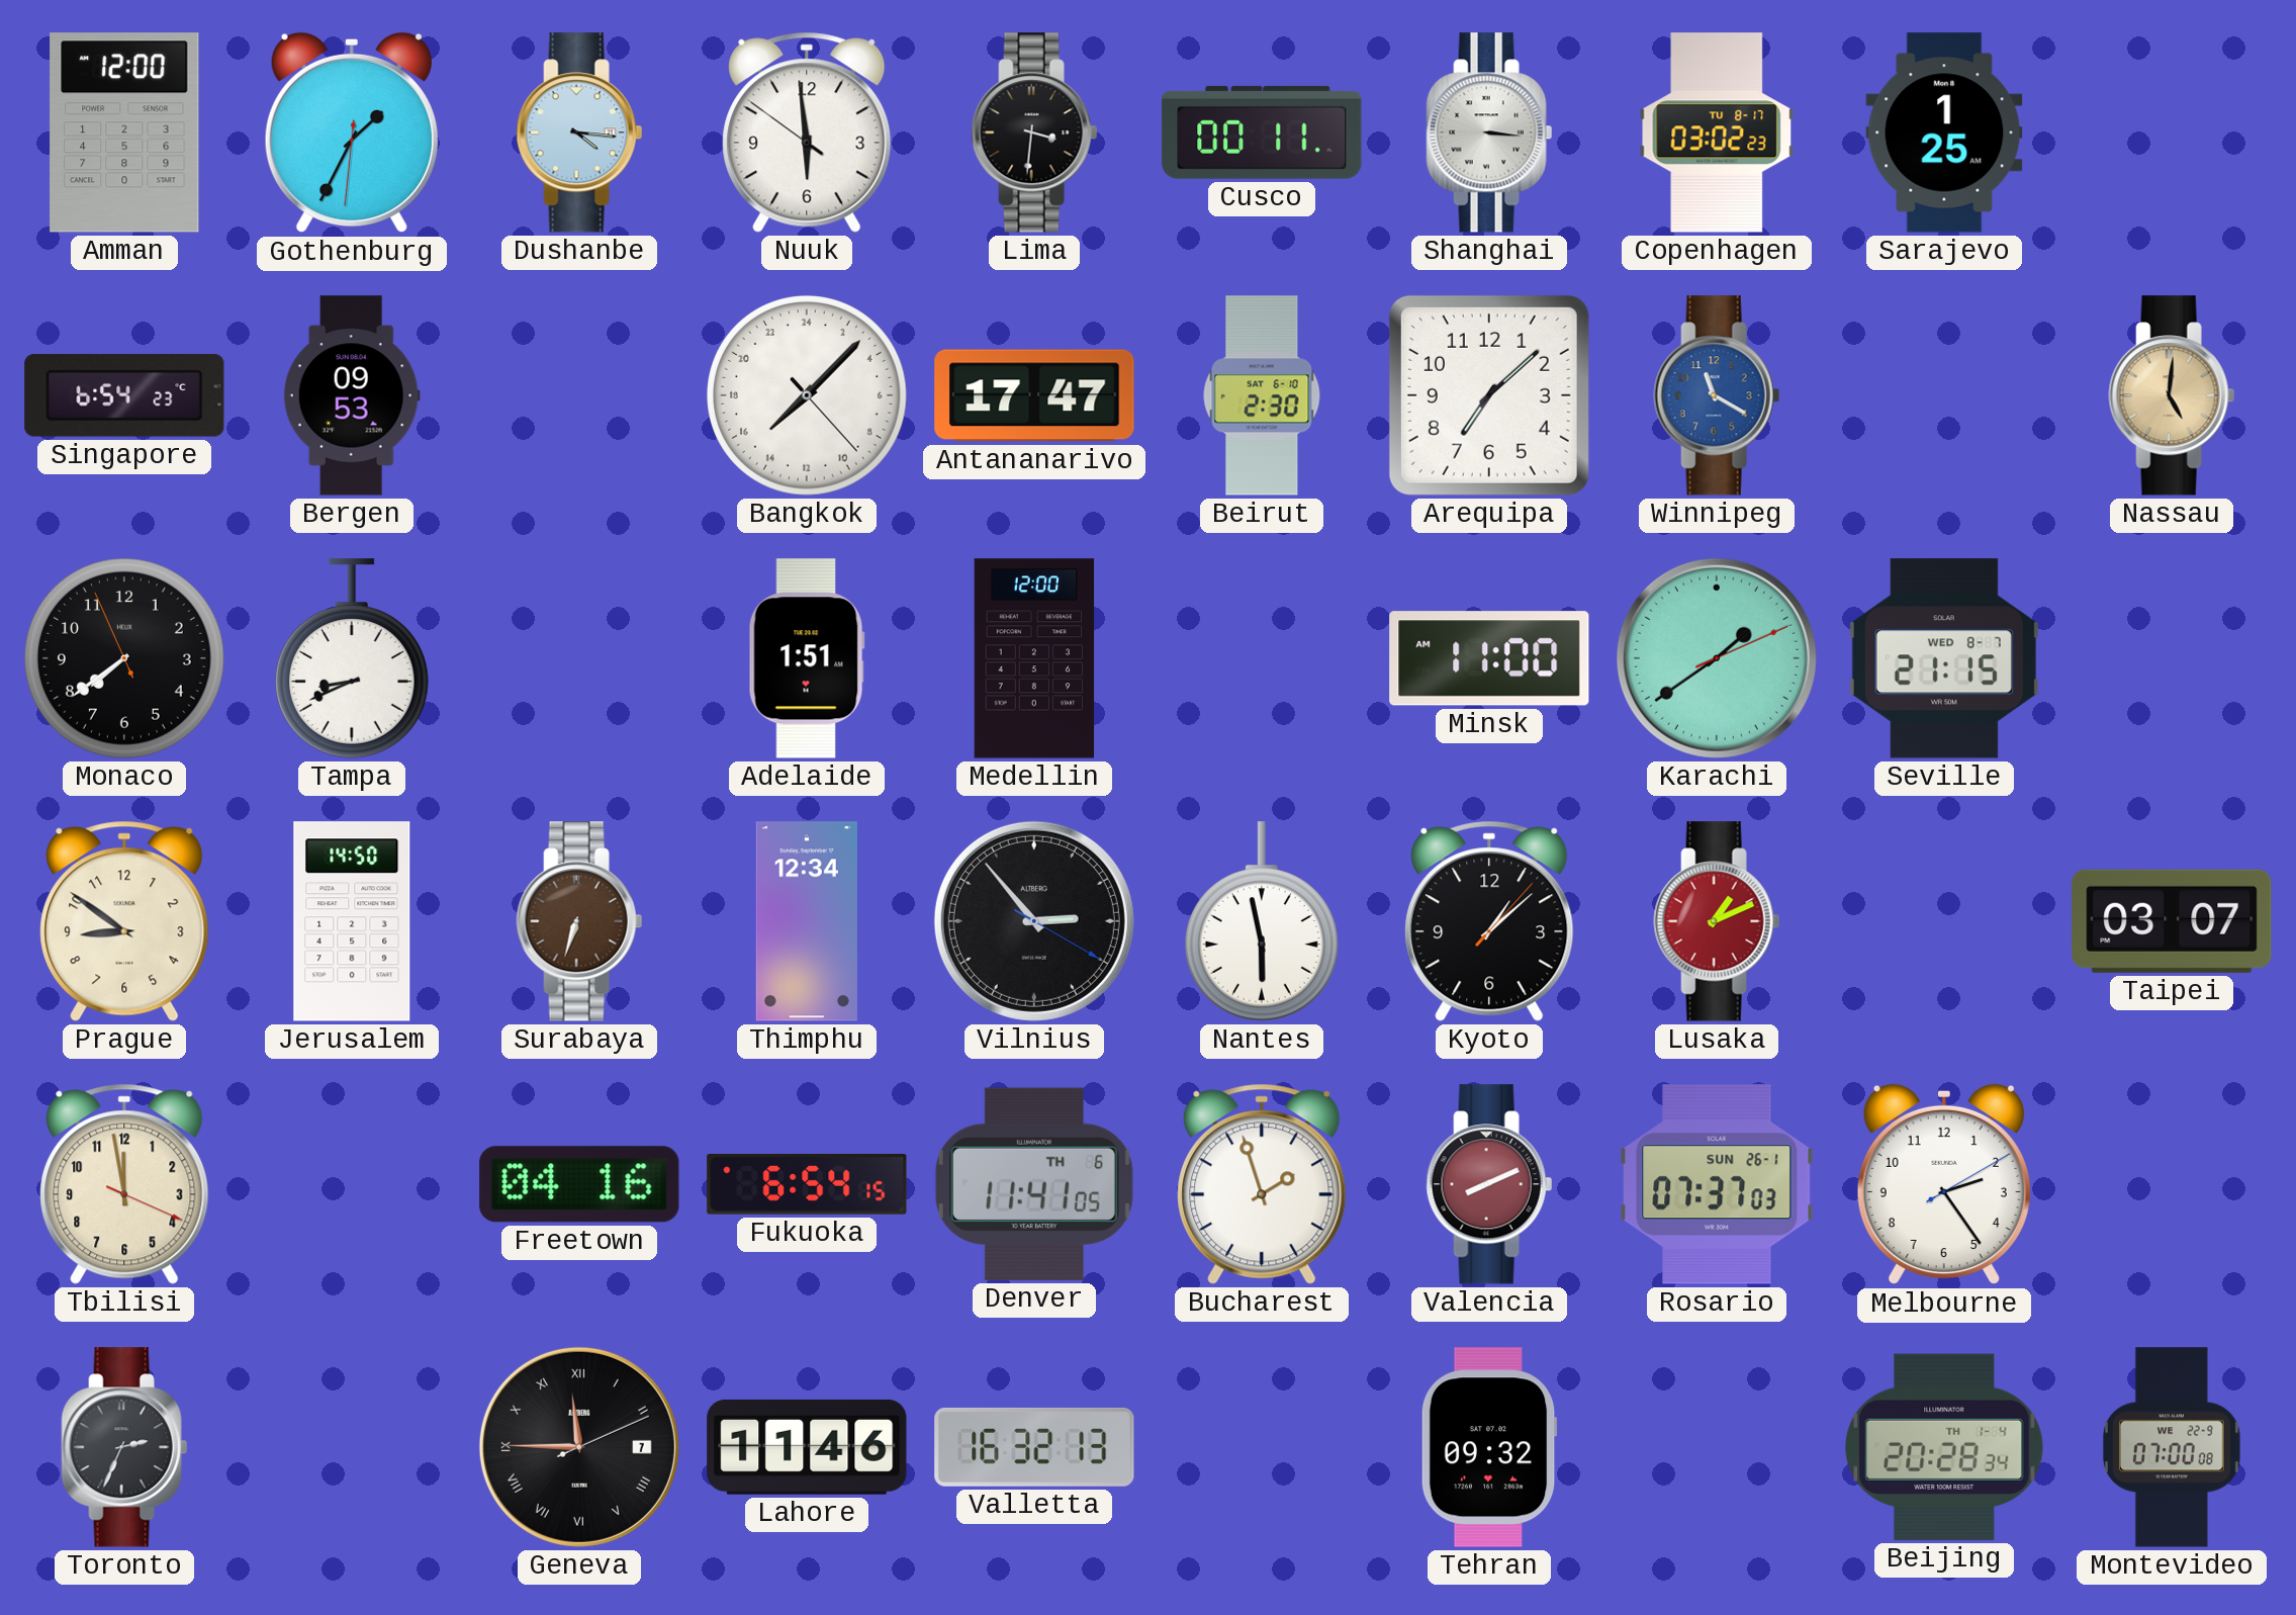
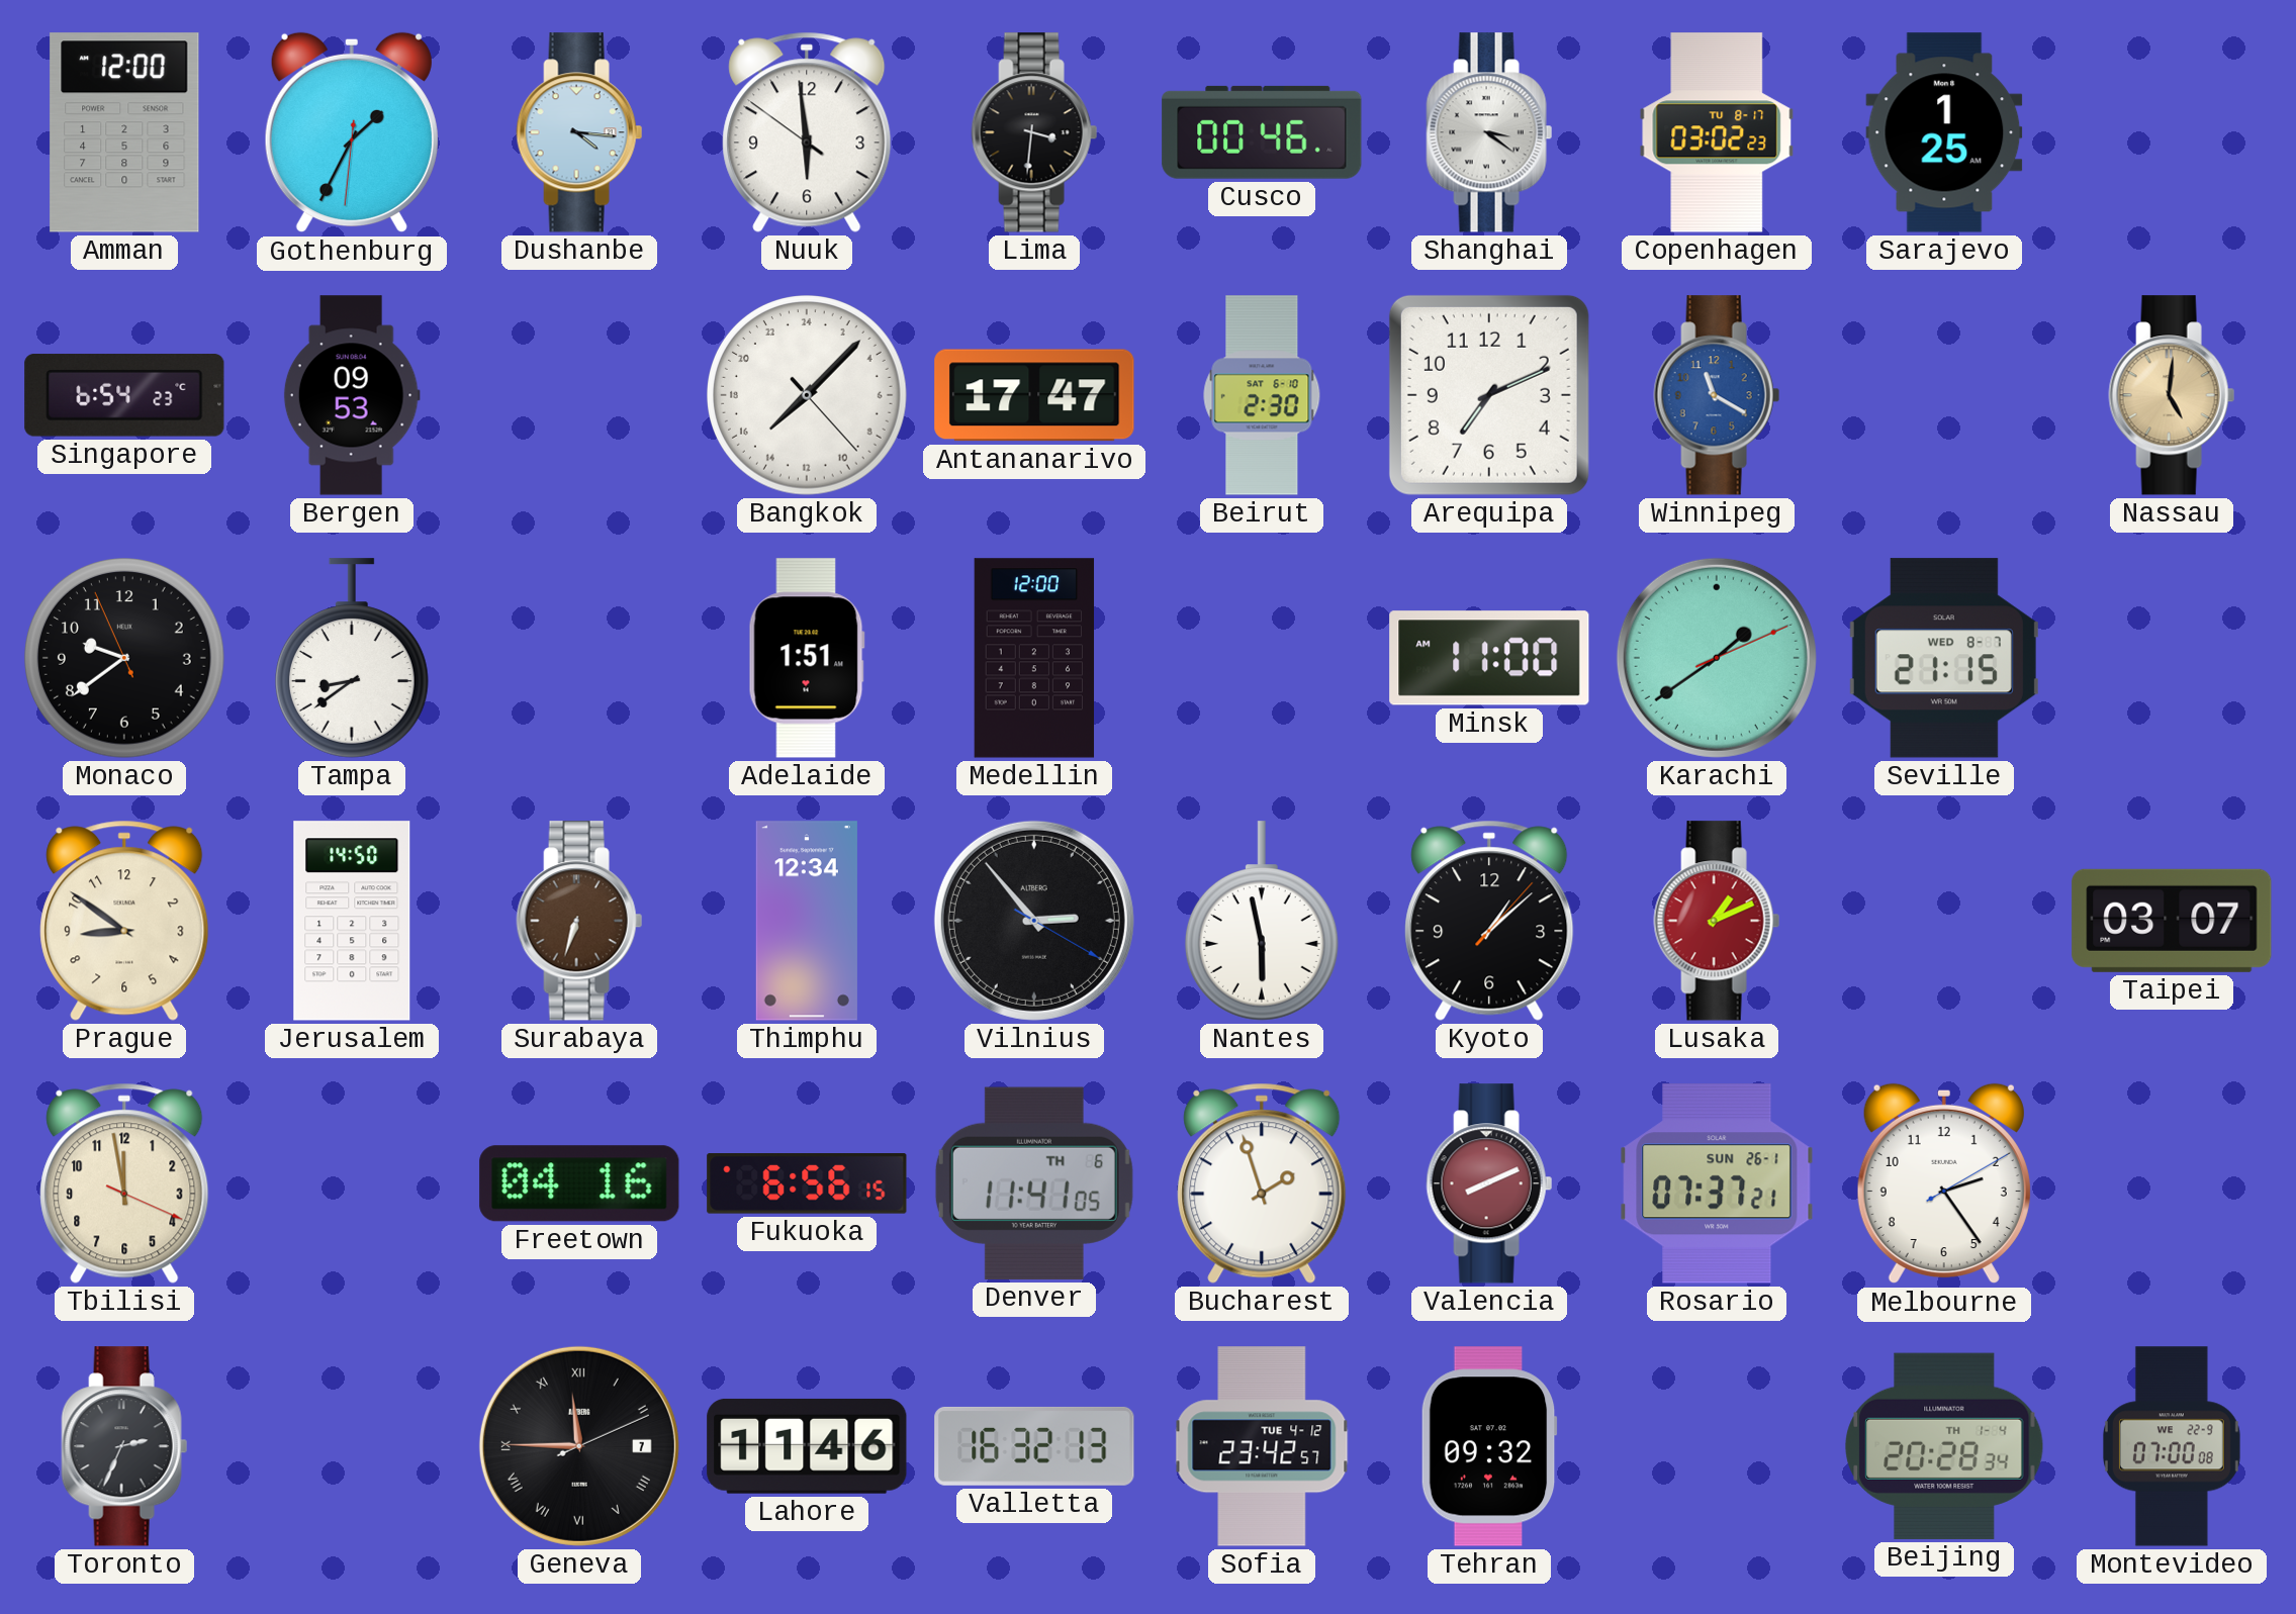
Cusco: 00:11 -> 00:46 (1262, 132)
Shanghai: 3:16 -> 3:21 (1489, 132)
Arequipa: 7:08 -> 7:11 (1489, 395)
Monaco: 7:38 -> 9:38 (125, 659)
Tampa: 8:41 -> 8:39 (352, 658)
Fukuoka: 6:54 -> 6:56 (807, 1184)
Rosario: 07:37:03 -> 07:37:21 (1717, 1183)
Sofia: none -> 23:42 (1262, 1446)
